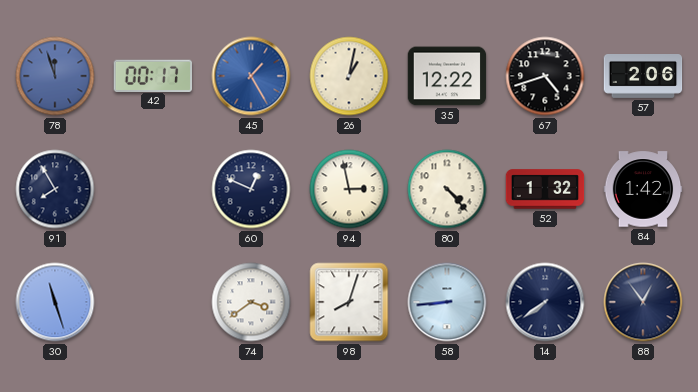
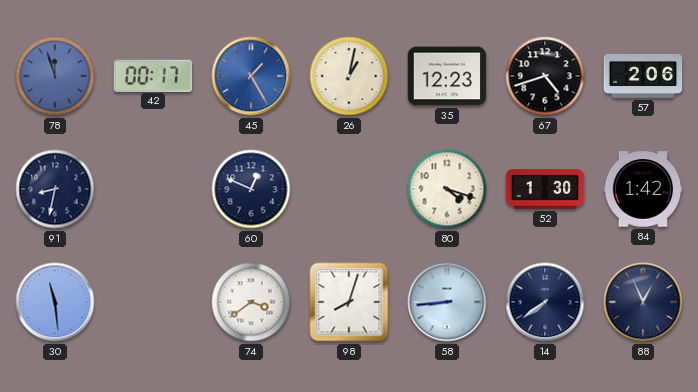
35: 12:22 -> 12:23 (447, 76)
91: 7:55 -> 8:32 (55, 189)
94: 2:58 -> none (349, 189)
80: 4:23 -> 4:18 (447, 189)
52: 1:32 -> 1:30 (545, 189)
30: 11:27 -> 11:29 (55, 302)
88: 12:54 -> 12:56 (643, 302)
